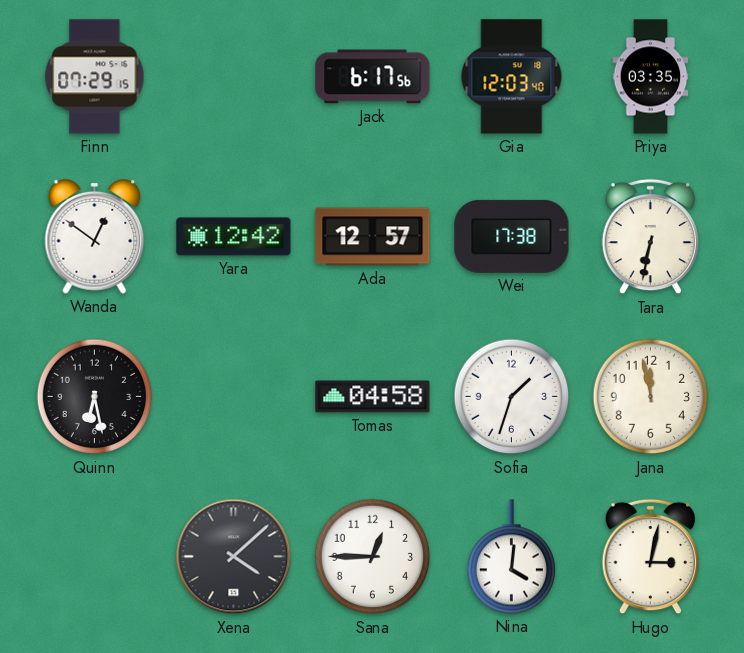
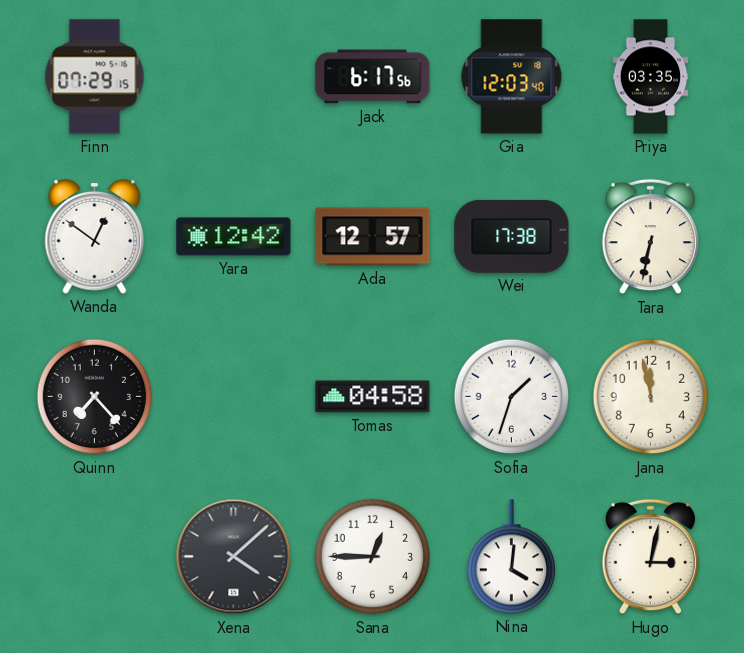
Quinn: 6:28 -> 7:23 (95, 397)
